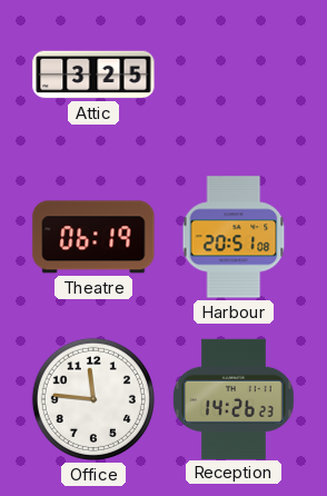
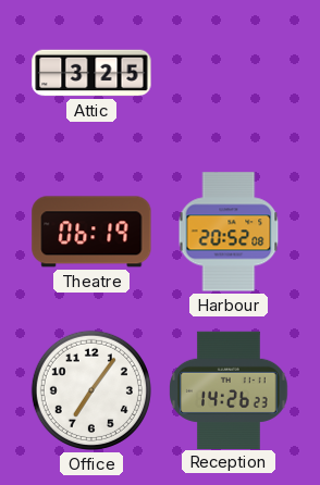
Harbour: 20:51 -> 20:52 (229, 232)
Office: 11:46 -> 7:06 (91, 390)
